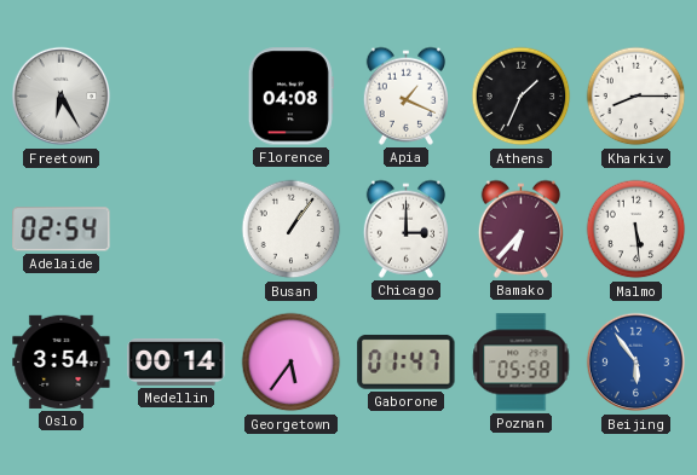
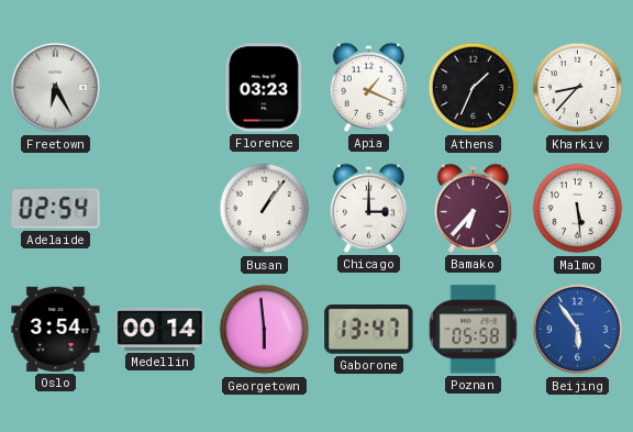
Florence: 04:08 -> 03:23 (264, 88)
Kharkiv: 8:15 -> 8:37 (578, 88)
Georgetown: 5:36 -> 5:59 (265, 330)
Gaborone: 01:47 -> 13:47 (369, 329)
